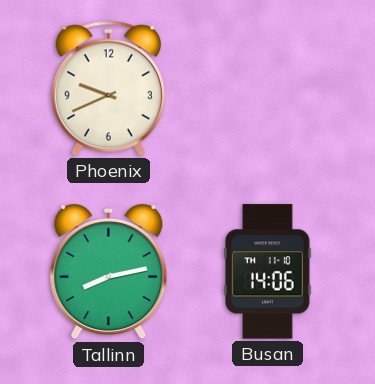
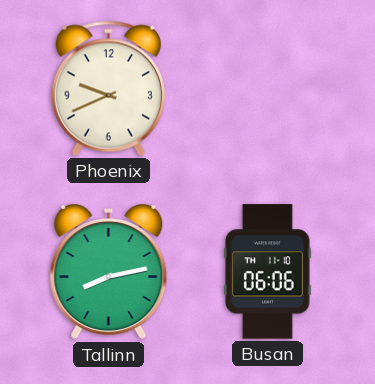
Busan: 14:06 -> 06:06 (268, 272)
